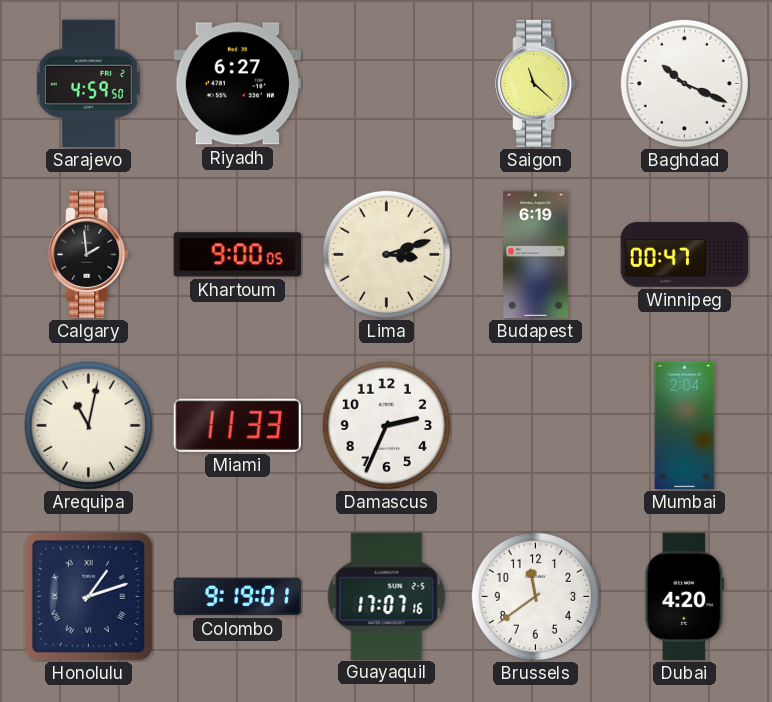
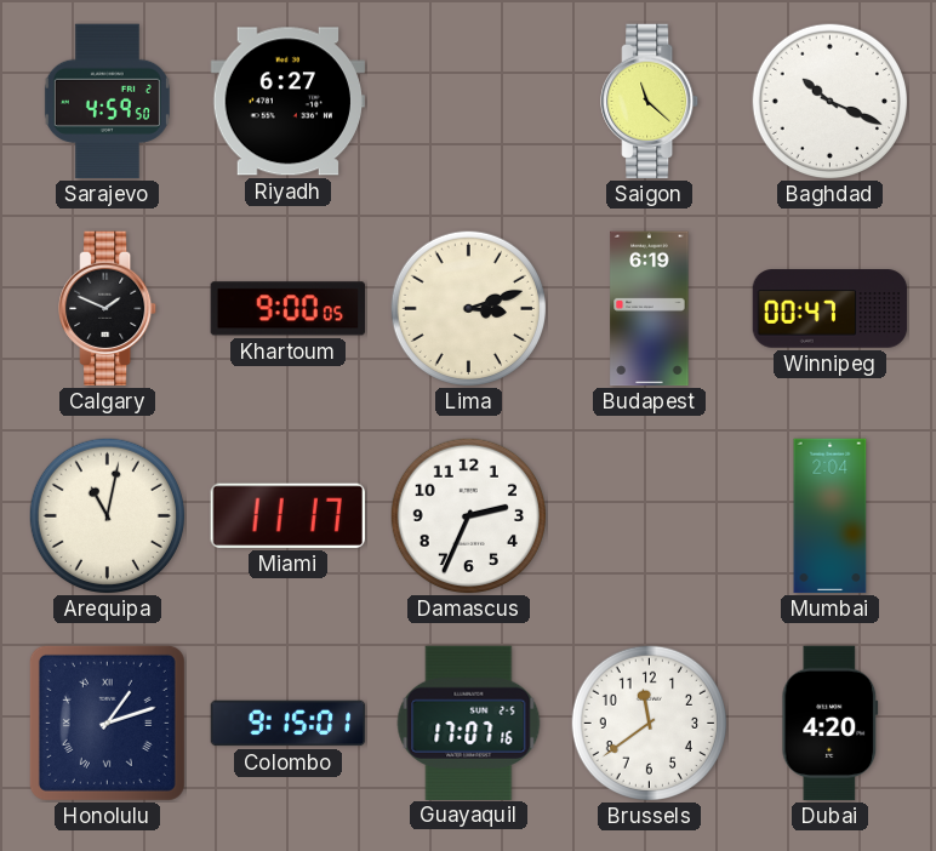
Calgary: 1:59 -> 1:49 (108, 309)
Miami: 11:33 -> 11:17 (287, 515)
Colombo: 9:19 -> 9:15 (289, 724)
